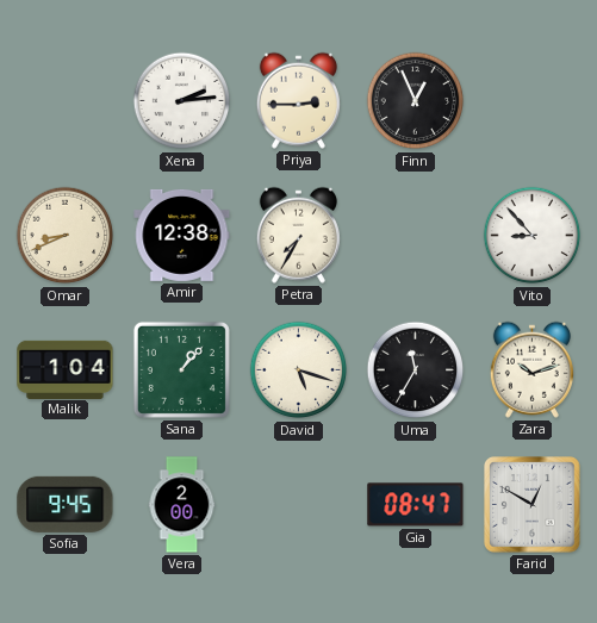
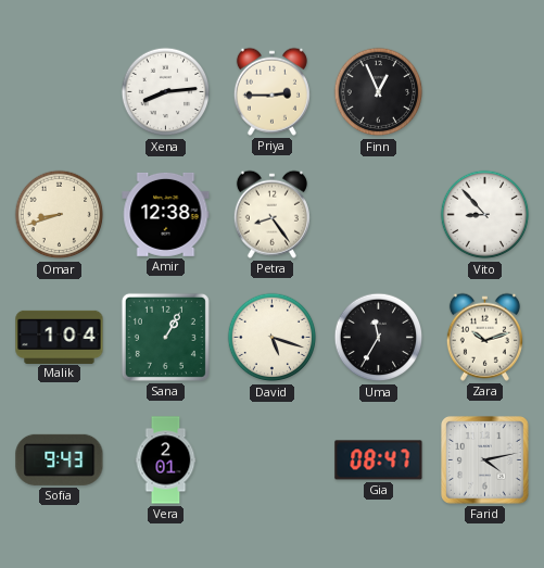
Xena: 2:14 -> 8:14 (166, 92)
Omar: 8:41 -> 8:42 (60, 215)
Petra: 7:35 -> 8:24 (271, 214)
Sana: 1:07 -> 1:05 (165, 337)
Sofia: 9:45 -> 9:43 (60, 459)
Vera: 2:00 -> 2:01 (166, 460)
Farid: 12:50 -> 4:13 (485, 460)
